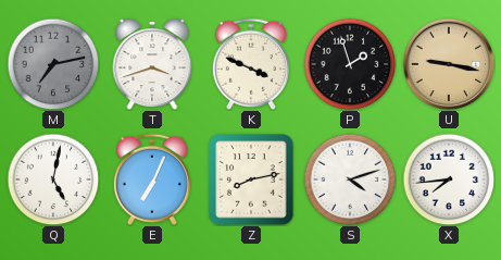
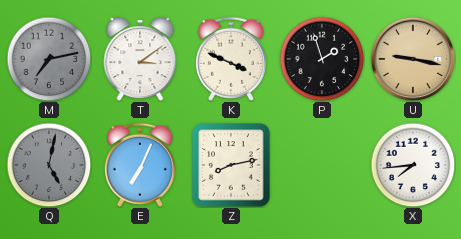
T: 3:42 -> 3:09 (140, 59)
Q dial: white -> grey (49, 165)
S: 4:12 -> none (350, 179)
